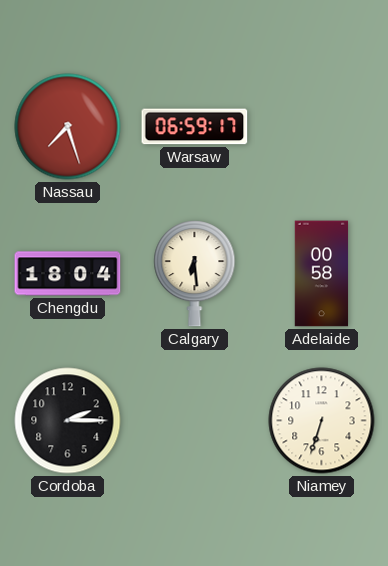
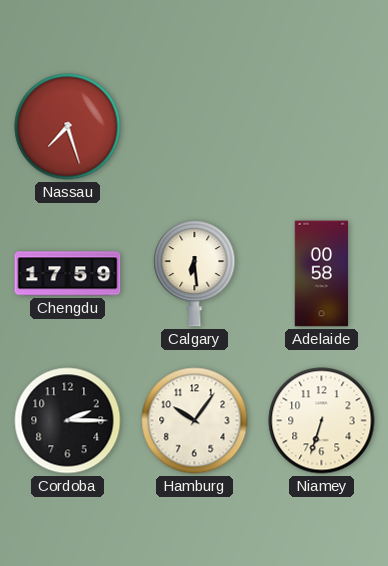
Warsaw: 06:59 -> none (195, 127)
Chengdu: 18:04 -> 17:59 (68, 274)
Hamburg: none -> 10:06 (195, 421)
